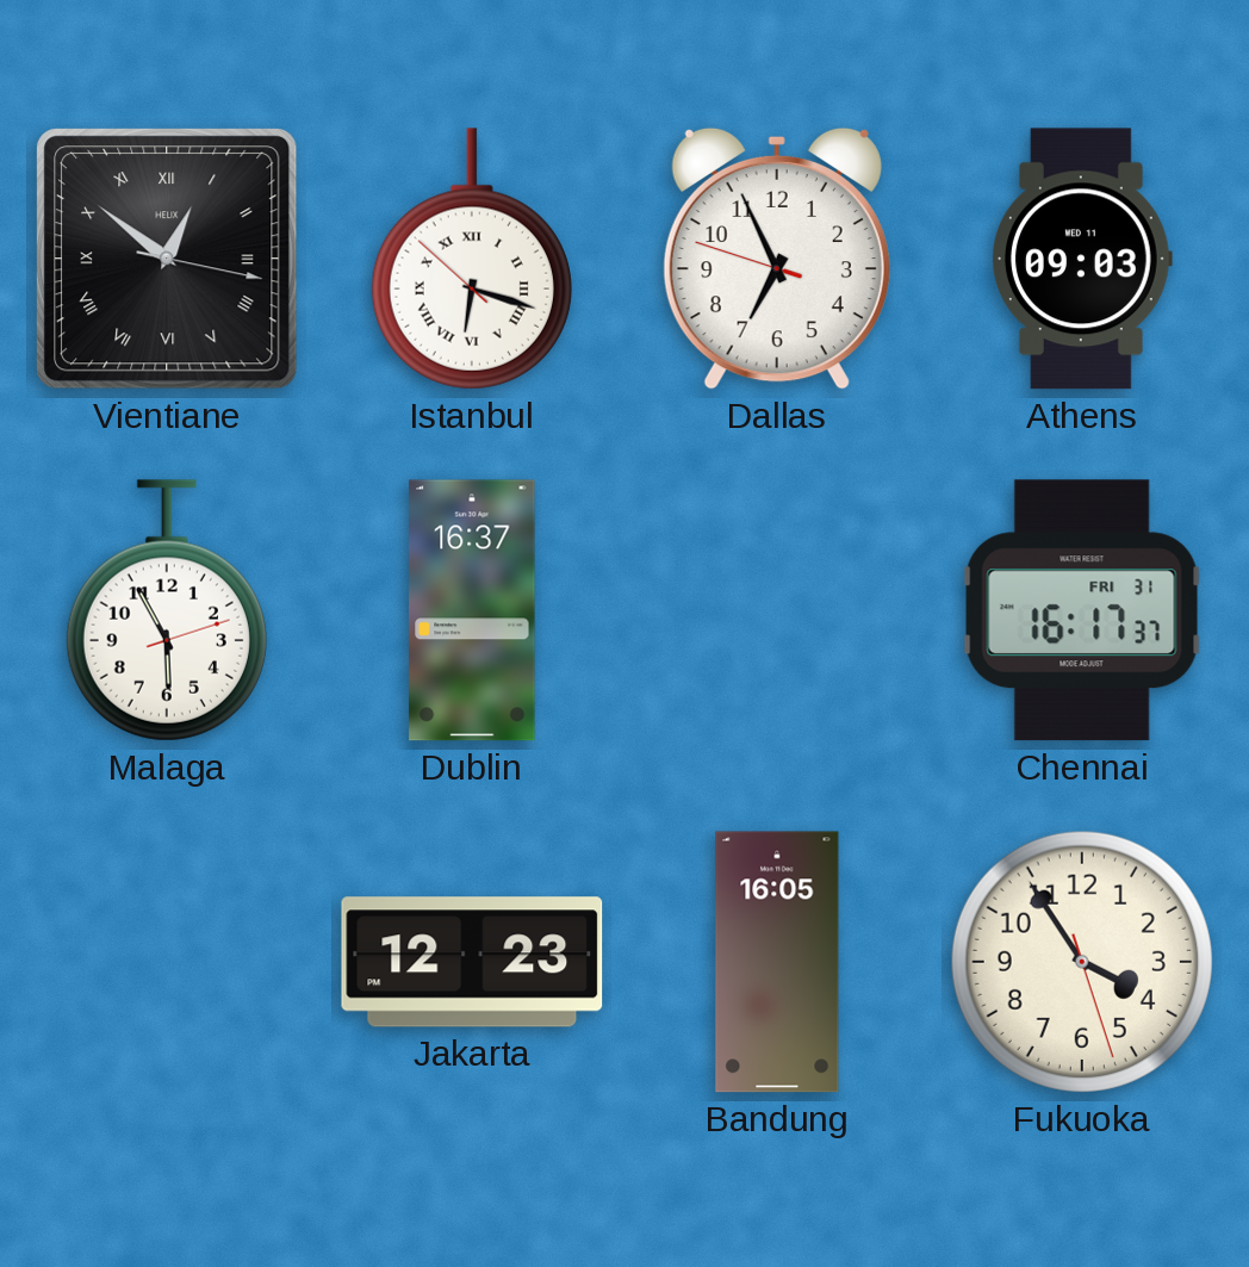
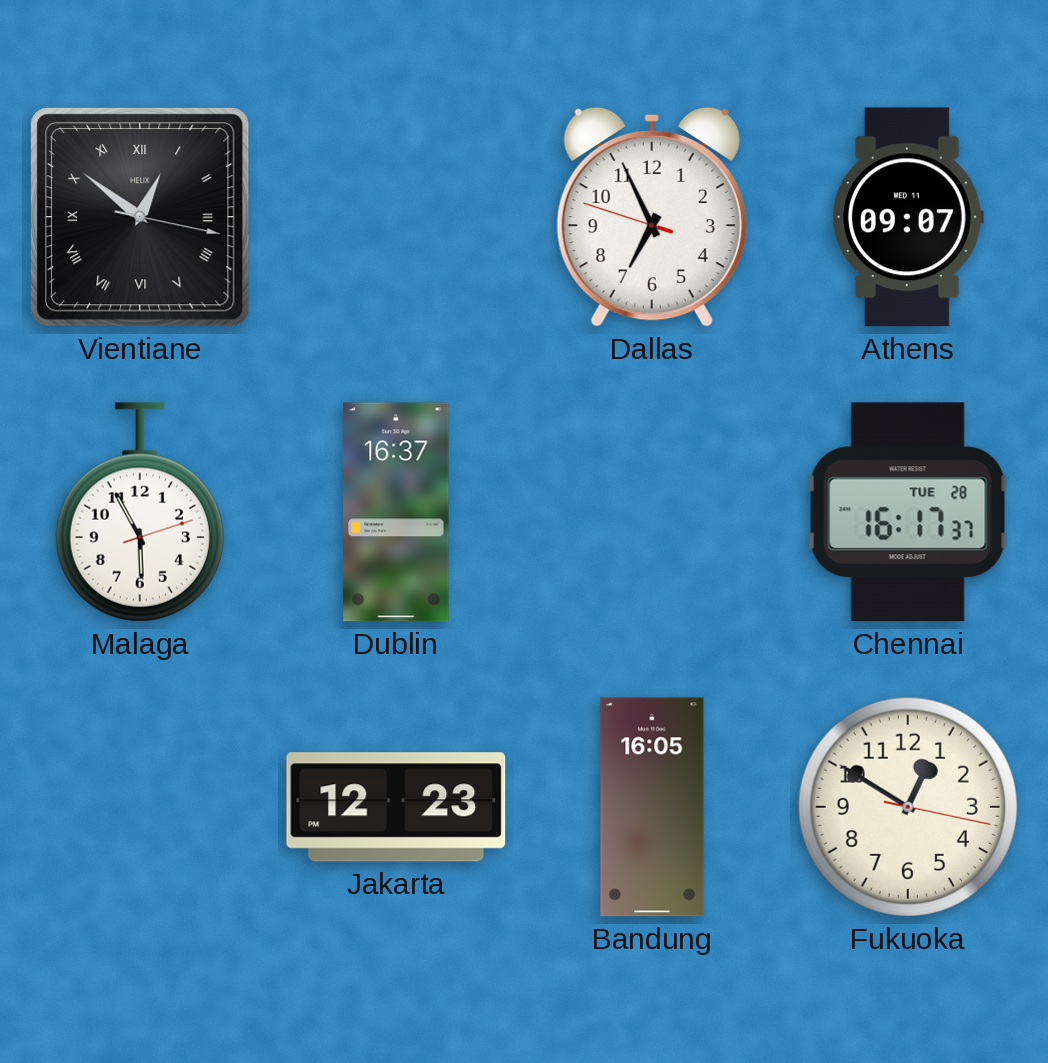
Istanbul: 6:17 -> none (472, 259)
Athens: 09:03 -> 09:07 (908, 217)
Chennai date: FRI 31 -> TUE 28 (908, 512)
Fukuoka: 3:54 -> 12:50 (908, 807)
